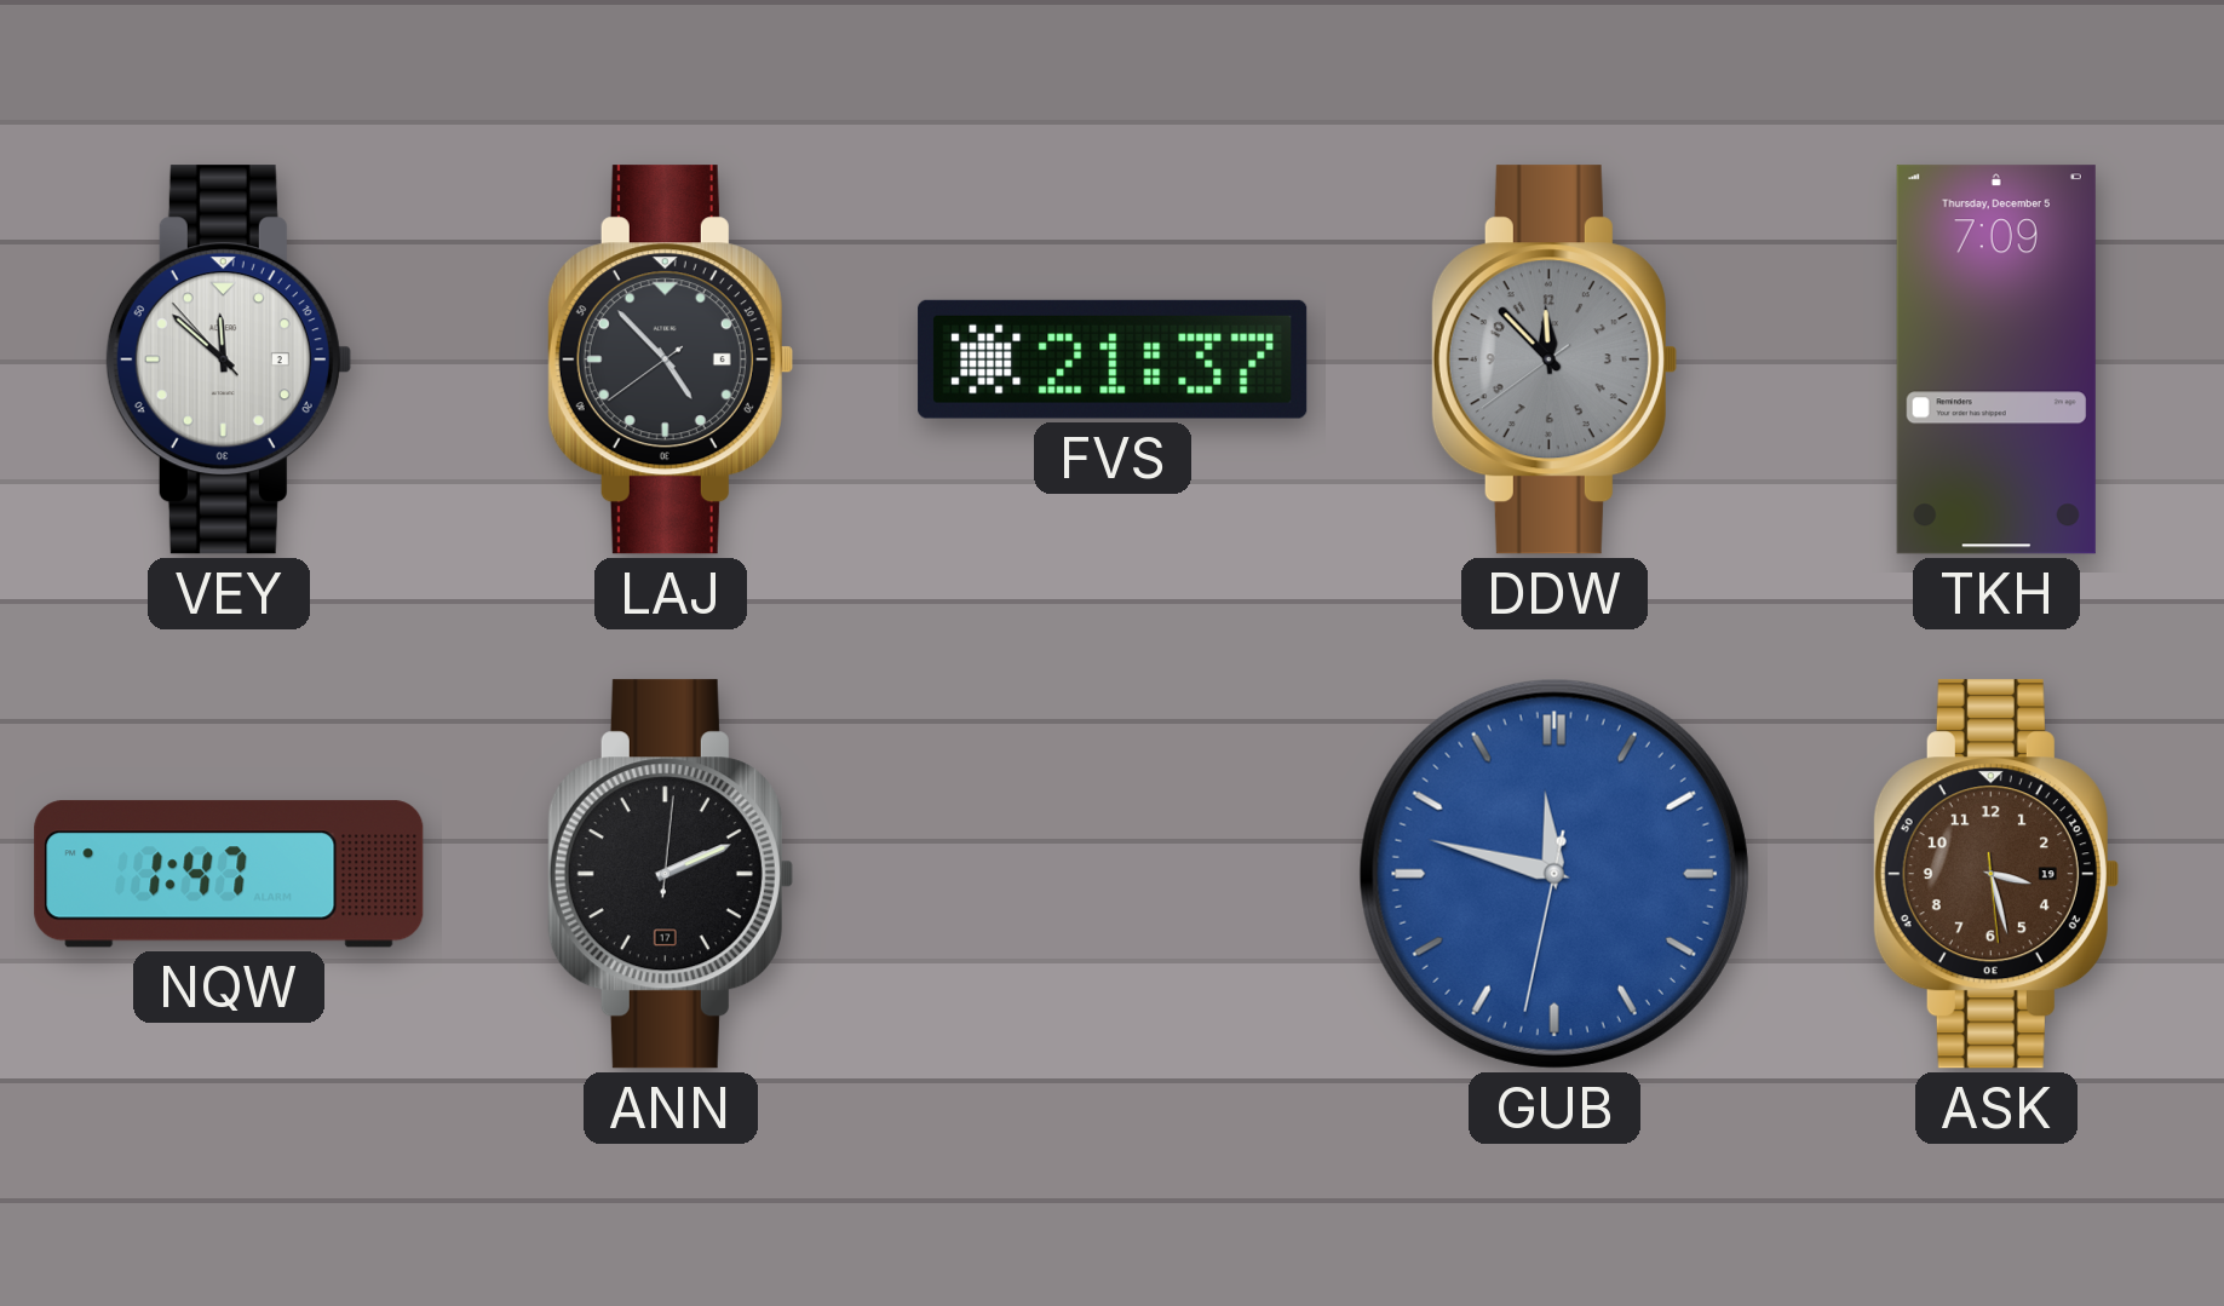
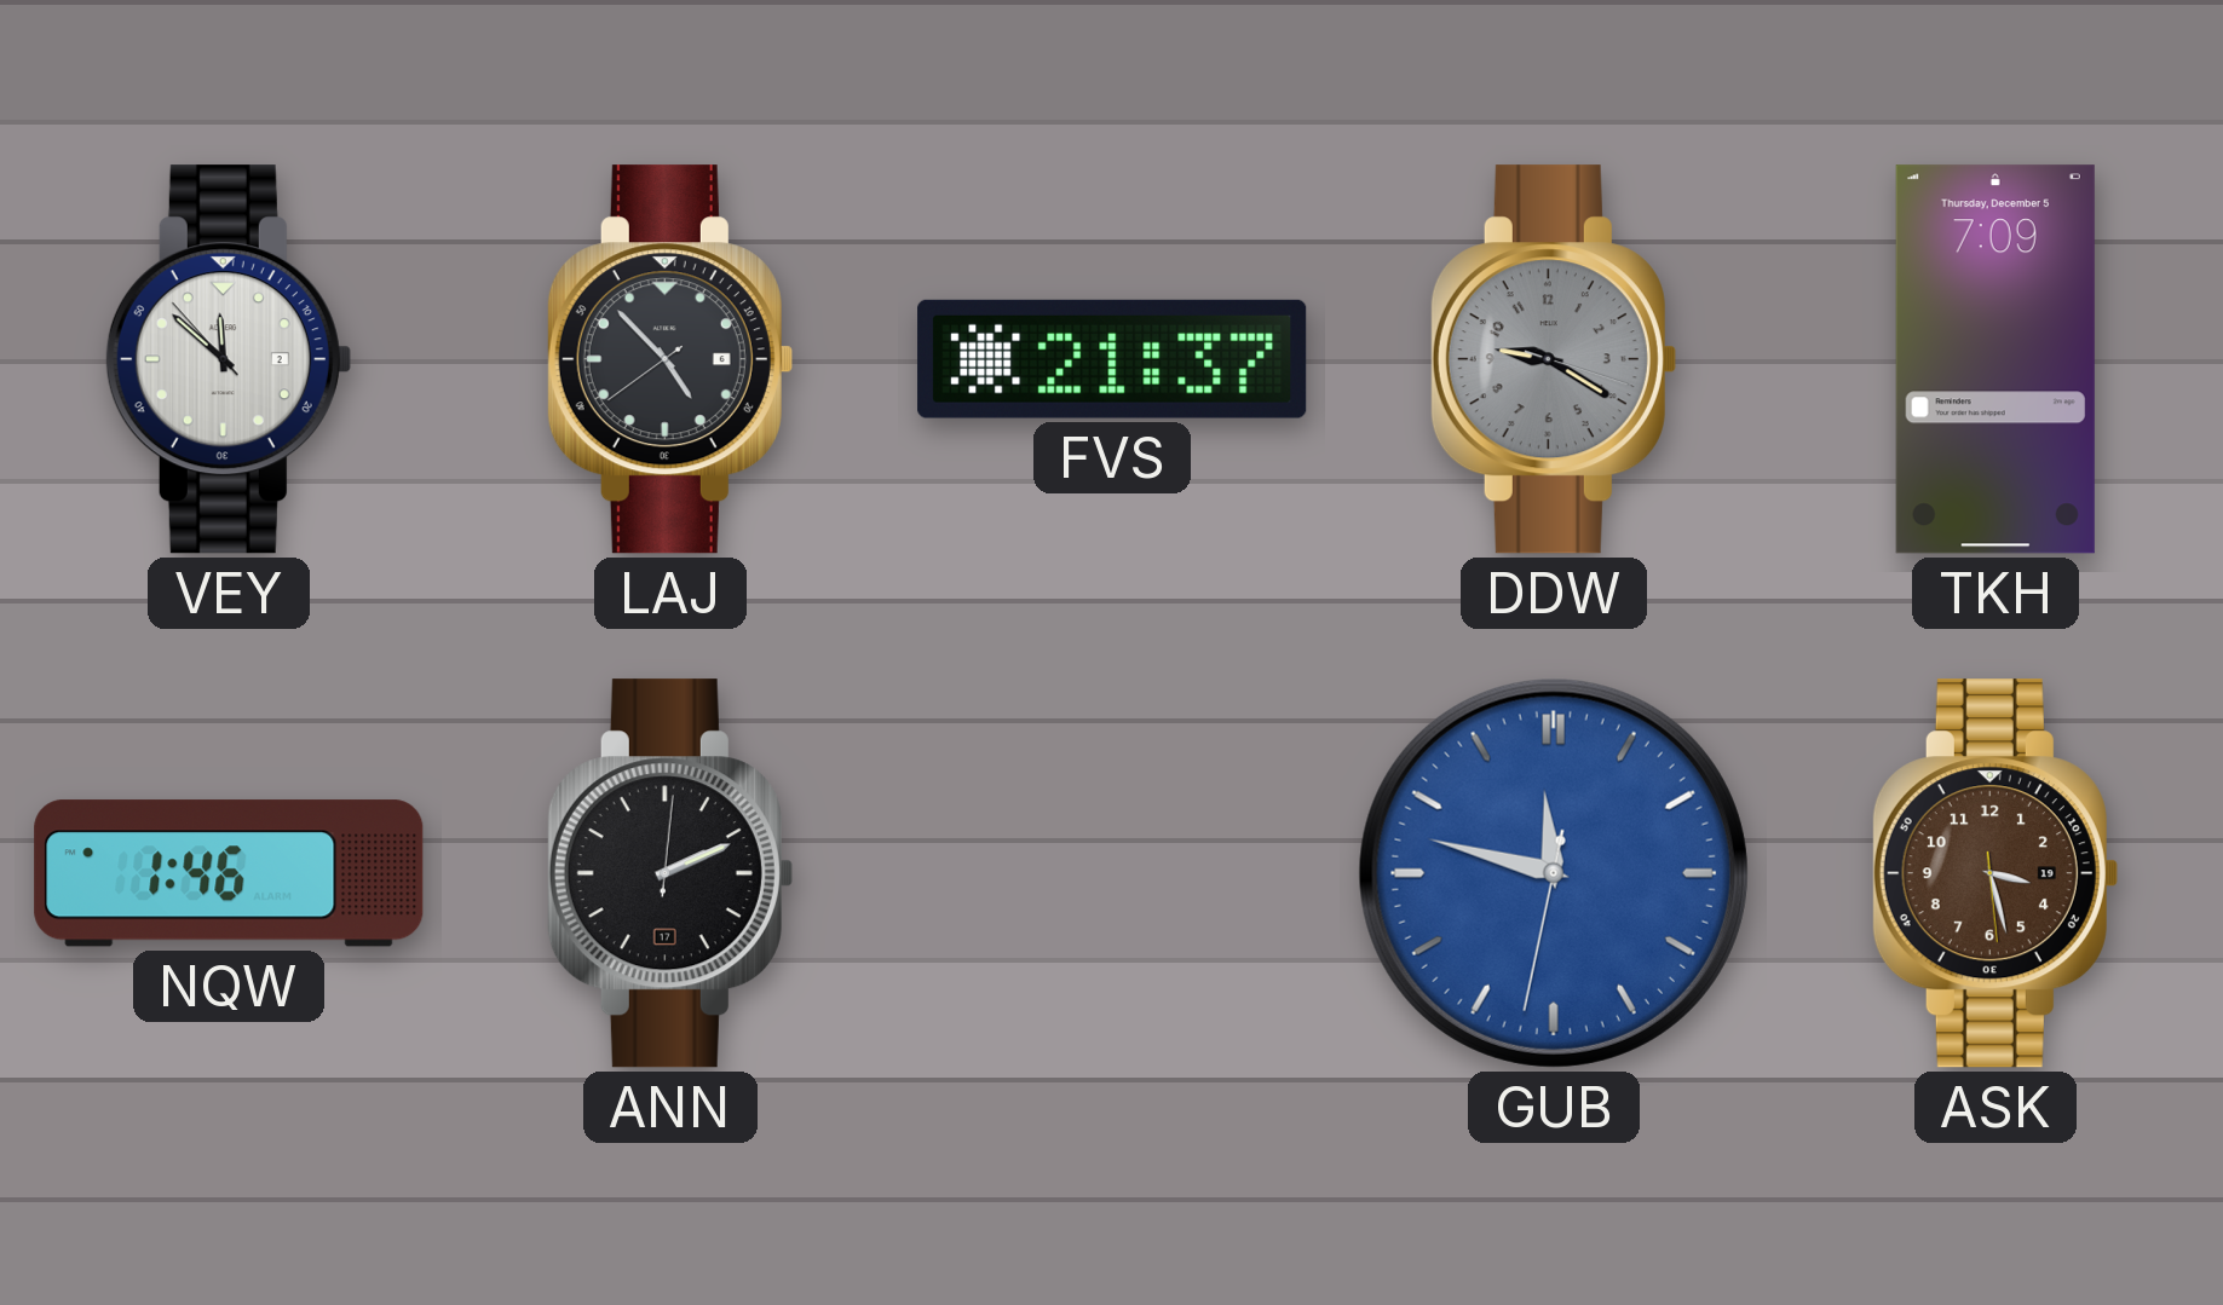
DDW: 11:52 -> 9:20 (1553, 359)
NQW: 1:47 -> 1:46 (229, 873)
